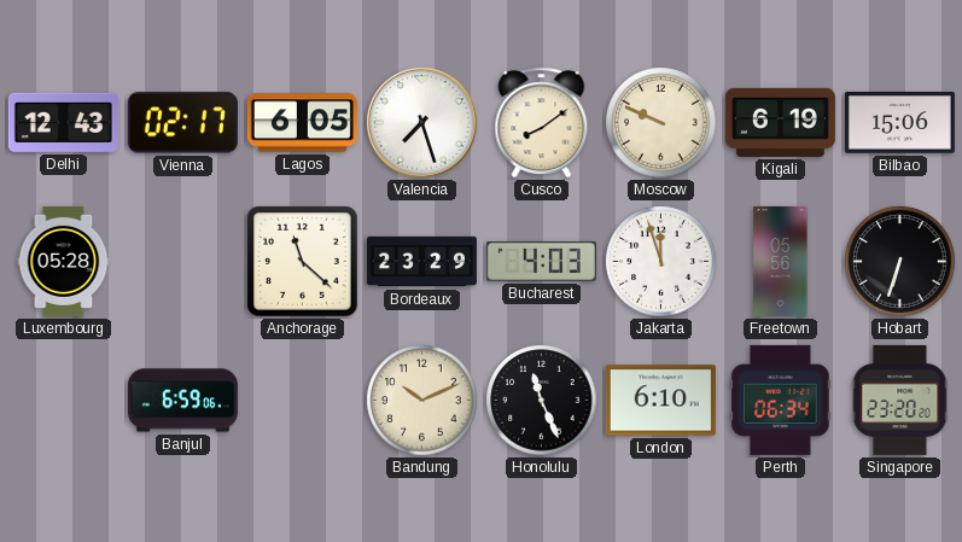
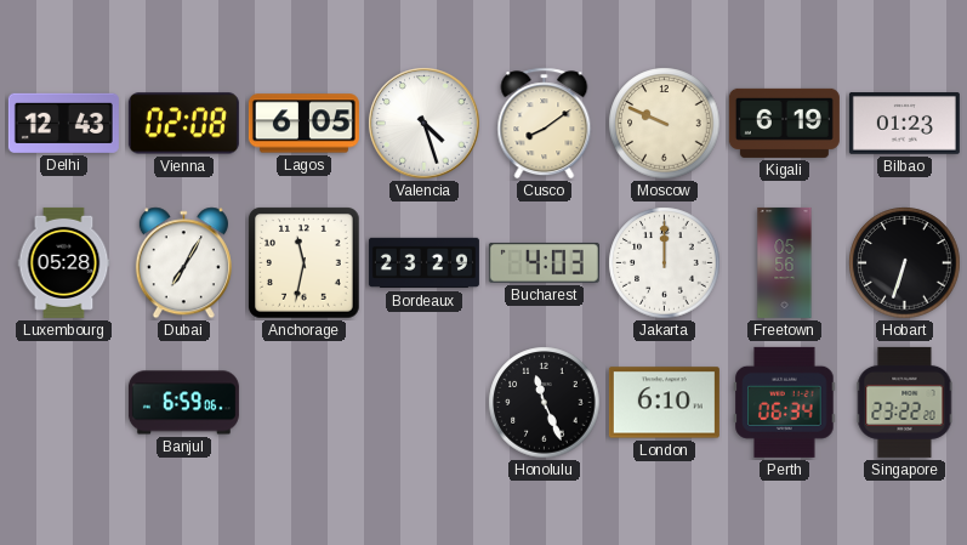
Vienna: 02:17 -> 02:08 (183, 124)
Valencia: 7:27 -> 4:27 (425, 124)
Bilbao: 15:06 -> 01:23 (904, 124)
Dubai: none -> 7:05 (183, 263)
Anchorage: 11:22 -> 11:32 (305, 263)
Jakarta: 11:57 -> 12:00 (665, 263)
Bandung: 10:11 -> none (422, 401)
Singapore: 23:20 -> 23:22 (905, 402)
